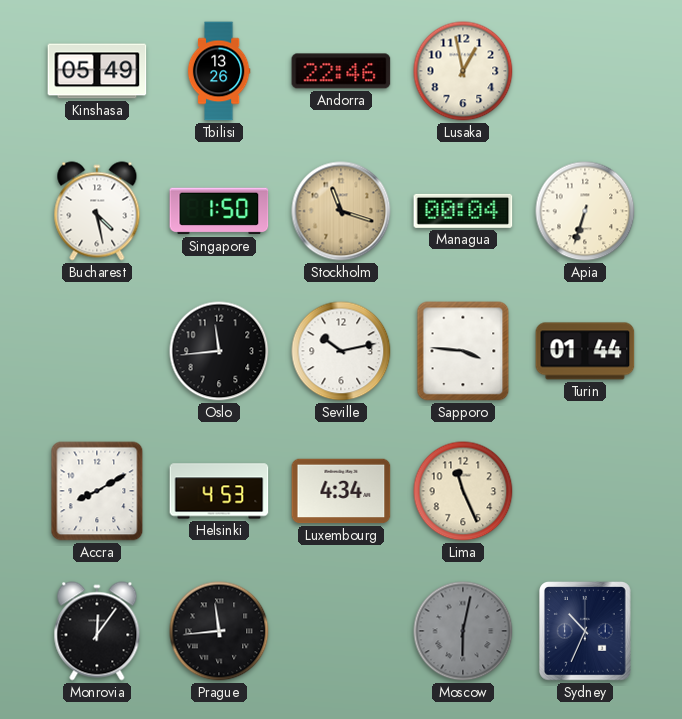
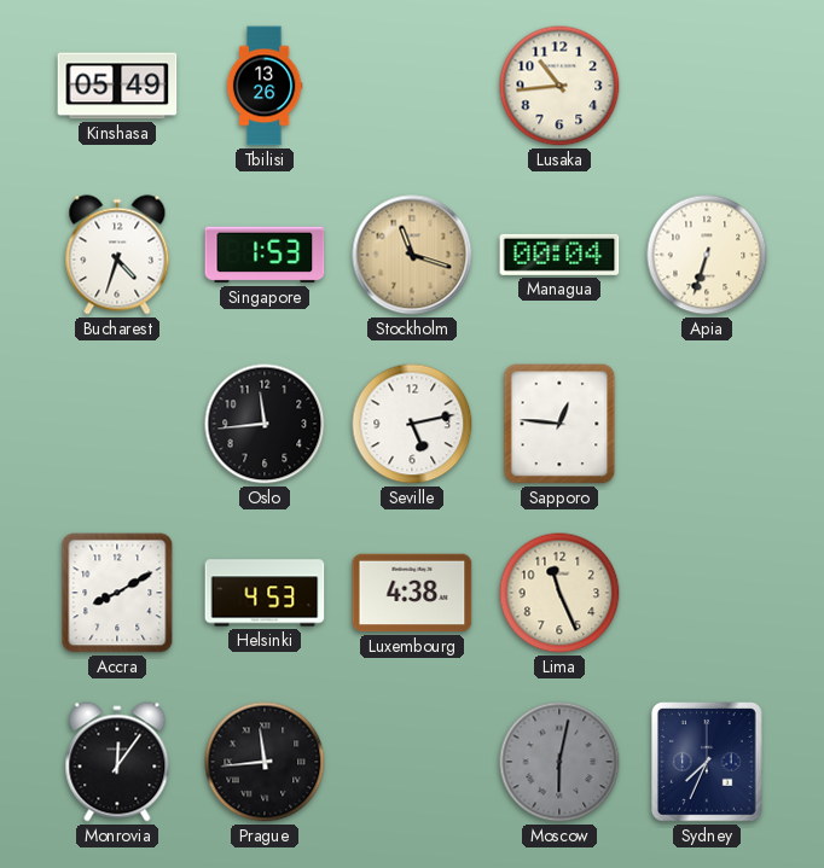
Andorra: 22:46 -> none (341, 71)
Lusaka: 12:58 -> 10:44 (559, 86)
Bucharest: 4:28 -> 4:33 (117, 255)
Singapore: 1:50 -> 1:53 (265, 255)
Seville: 10:13 -> 5:13 (412, 424)
Sapporo: 3:46 -> 12:46 (559, 424)
Turin: 01:44 -> none (585, 351)
Luxembourg: 4:34 -> 4:38 (412, 593)
Sydney: 10:34 -> 7:34 (708, 763)
